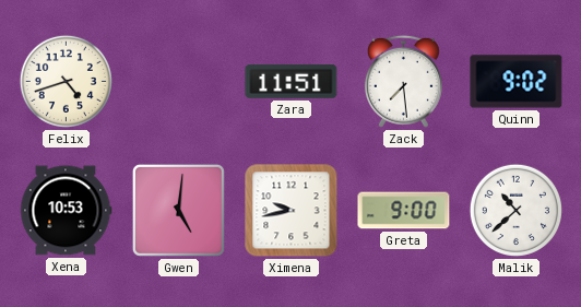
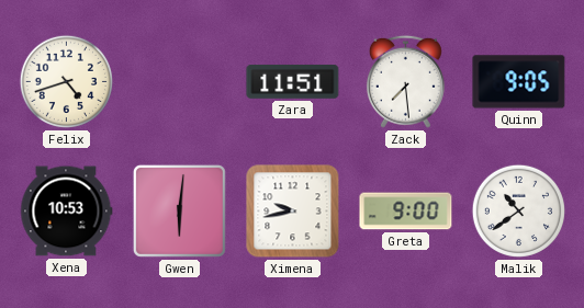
Quinn: 9:02 -> 9:05 (519, 82)
Gwen: 5:01 -> 6:01 (179, 210)
Malik: 10:38 -> 10:39 (518, 210)
